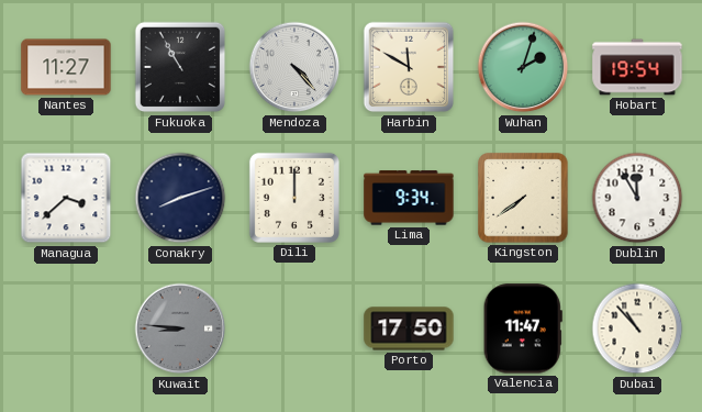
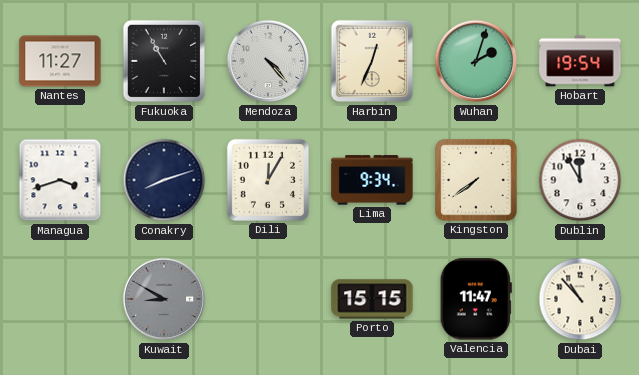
Harbin: 11:50 -> 12:34 (372, 61)
Managua: 3:38 -> 3:42 (60, 180)
Dili: 12:00 -> 12:05 (268, 180)
Kuwait: 8:46 -> 8:50 (164, 299)
Porto: 17:50 -> 15:15 (372, 299)
